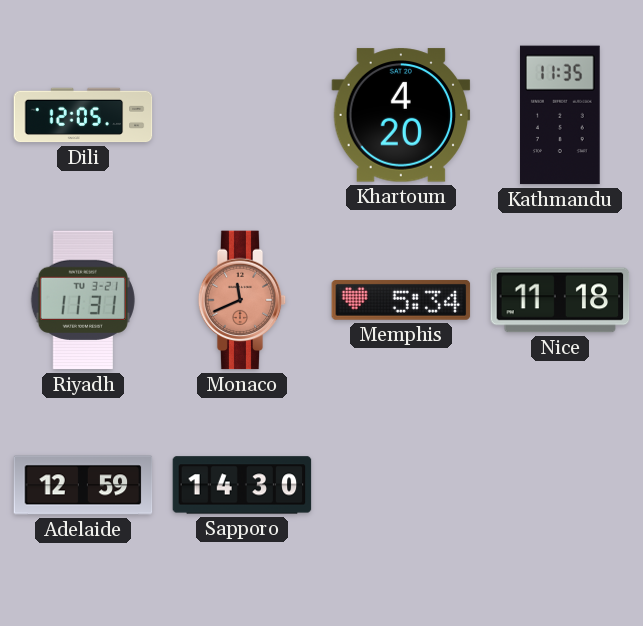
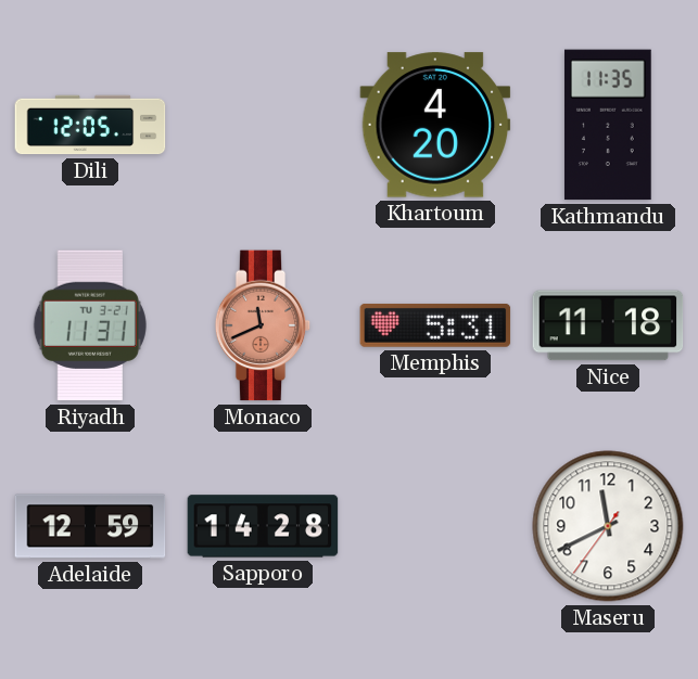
Memphis: 5:34 -> 5:31 (435, 325)
Sapporo: 14:30 -> 14:28 (263, 526)
Maseru: none -> 11:40 (608, 526)
